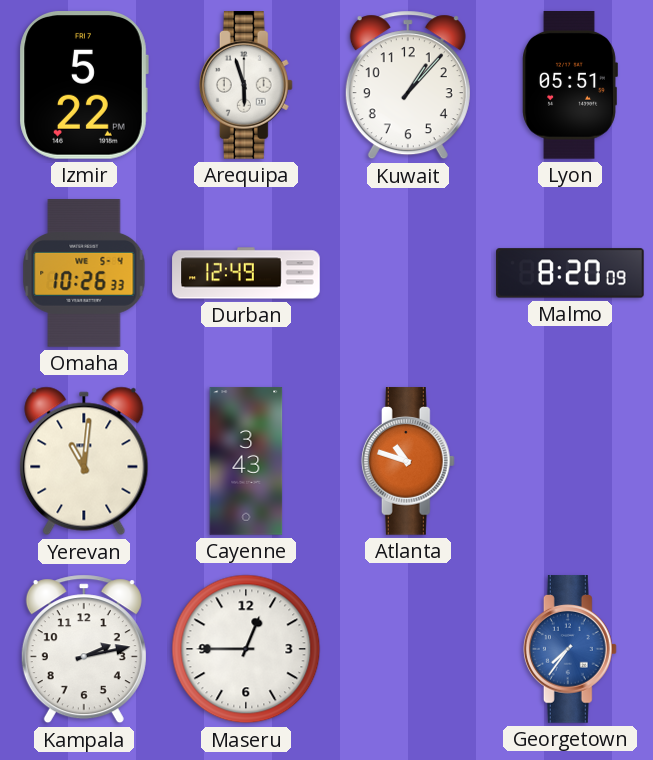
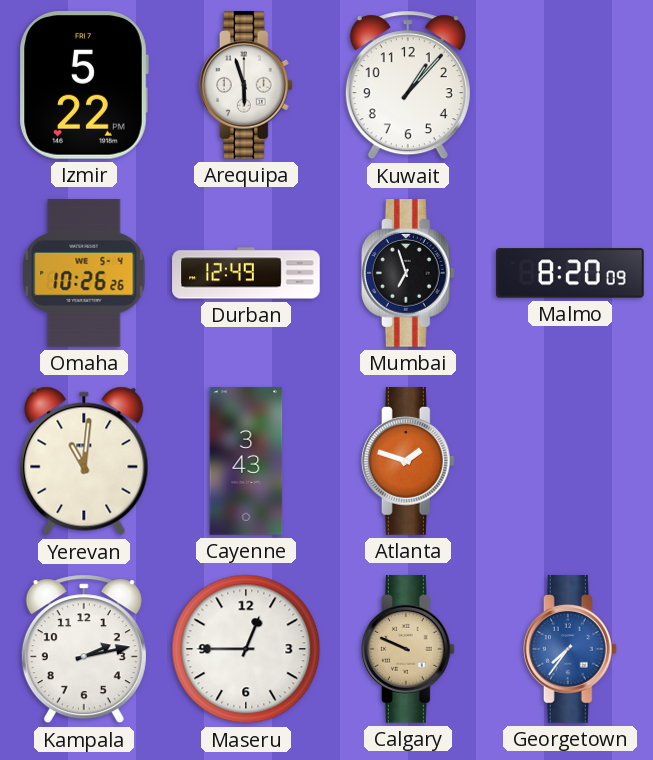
Lyon: 05:51 -> none (570, 86)
Omaha: 10:26:33 -> 10:26:26 (84, 273)
Mumbai: none -> 6:57 (408, 273)
Atlanta: 10:48 -> 1:48 (408, 461)
Calgary: none -> 9:49 (408, 649)
